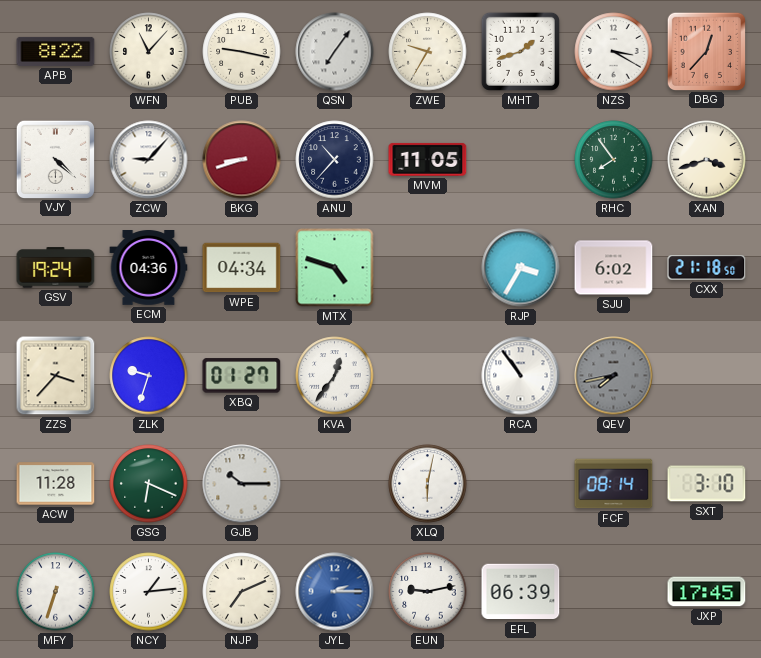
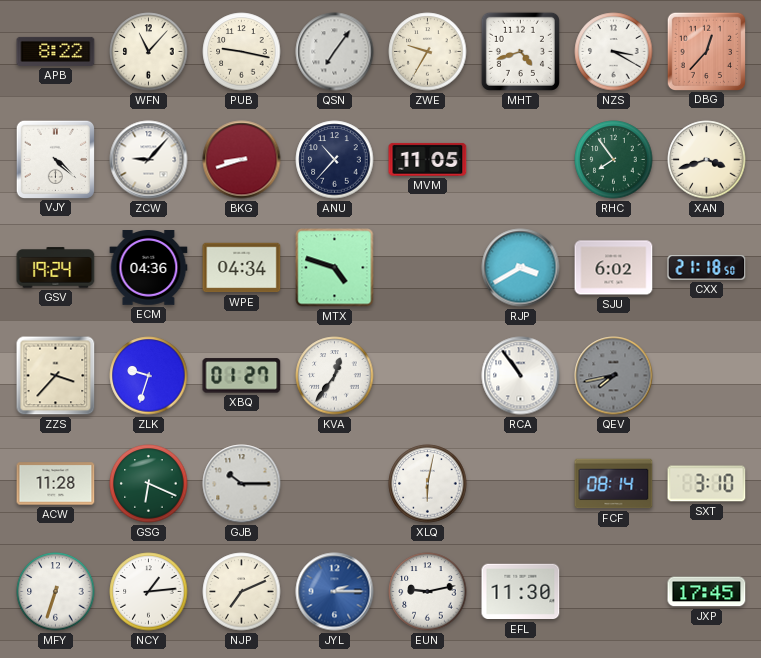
MHT: 1:42 -> 4:42 (520, 51)
RJP: 3:35 -> 3:40 (521, 268)
EFL: 06:39 -> 11:30 (521, 592)
